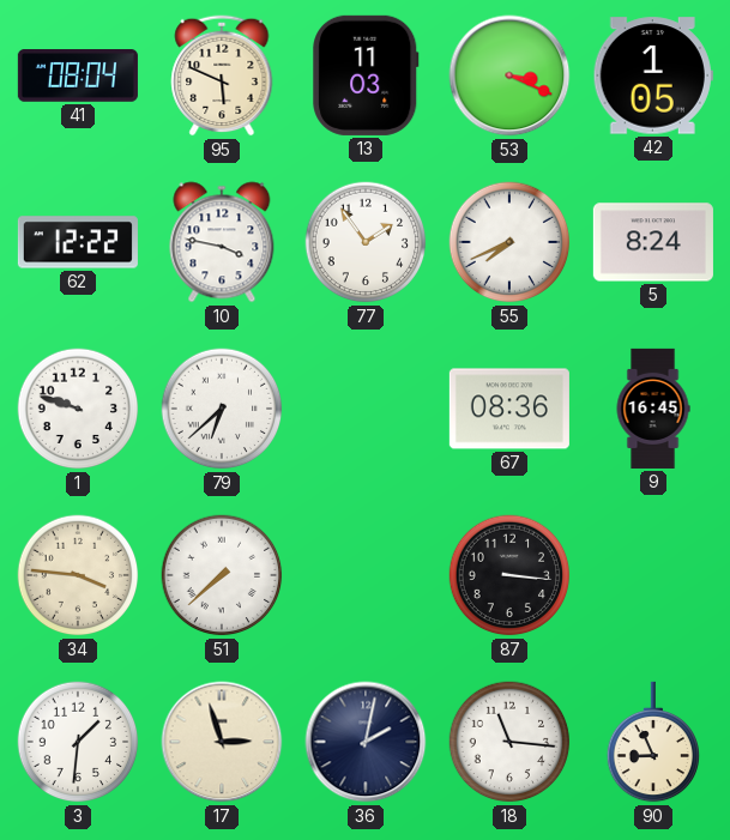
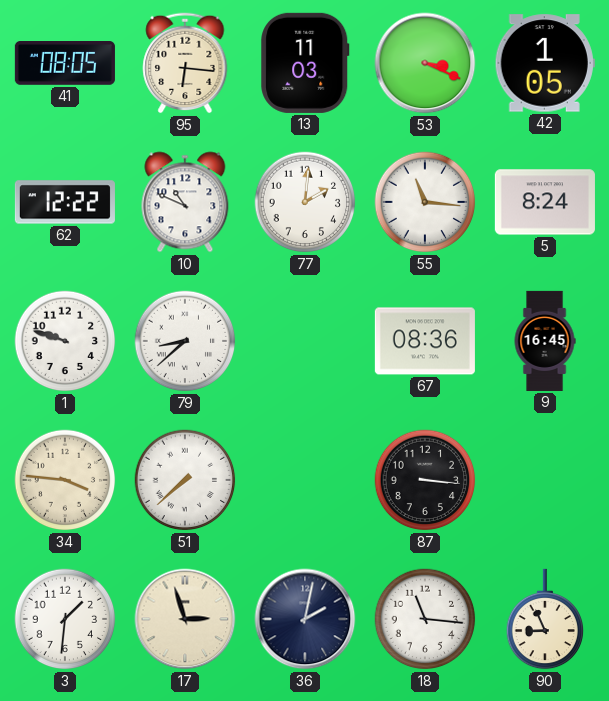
41: 08:04 -> 08:05 (65, 64)
95: 5:49 -> 6:16 (185, 63)
10: 3:47 -> 10:49 (185, 202)
77: 1:54 -> 2:01 (305, 202)
55: 7:41 -> 11:16 (425, 202)
79: 6:38 -> 8:38 (185, 341)
